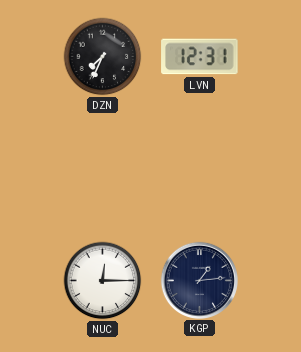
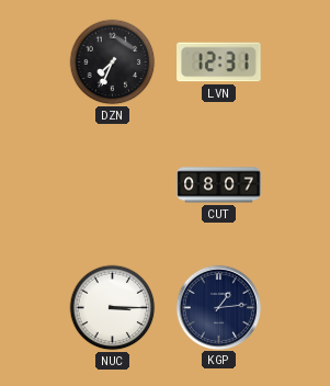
CUT: none -> 08:07 (219, 185)
NUC: 12:15 -> 3:15 (113, 308)
